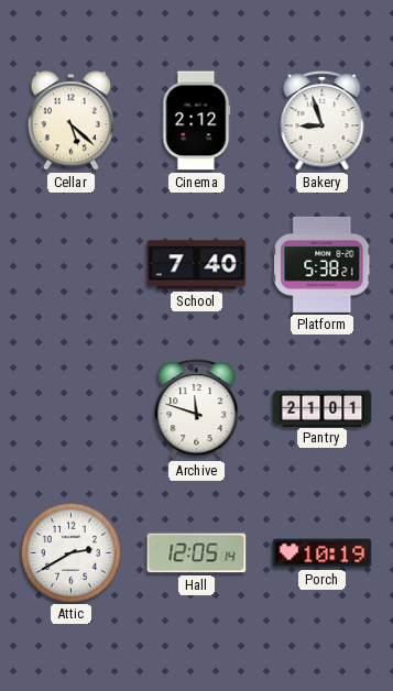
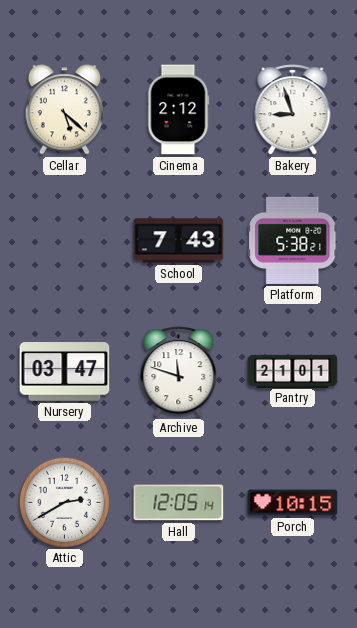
School: 7:40 -> 7:43 (179, 241)
Nursery: none -> 03:47 (65, 372)
Porch: 10:19 -> 10:15 (293, 503)
